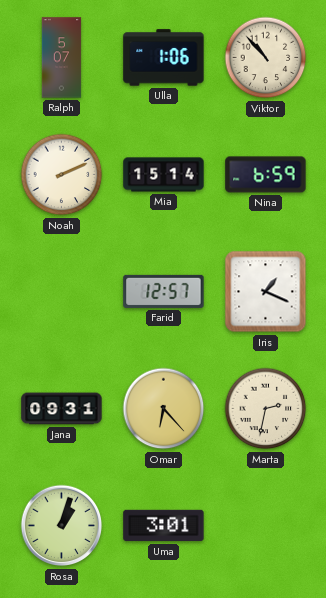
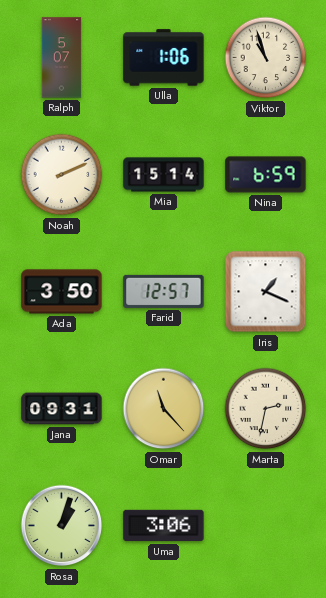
Viktor: 10:53 -> 10:57 (266, 58)
Ada: none -> 3:50 (62, 292)
Omar: 6:23 -> 11:23 (164, 409)
Uma: 3:01 -> 3:06 (164, 526)
